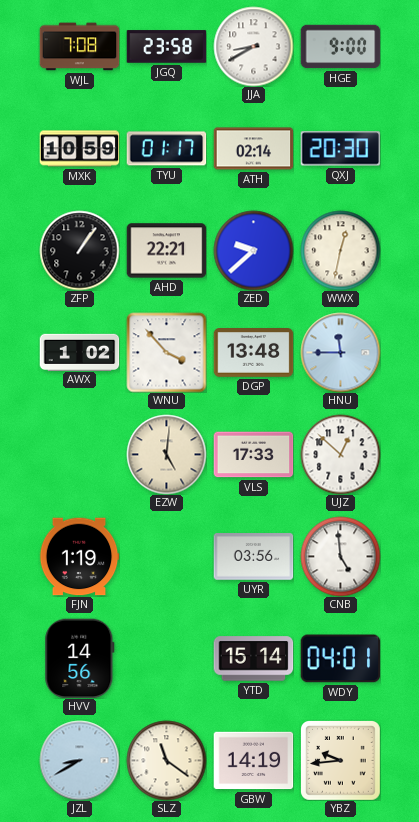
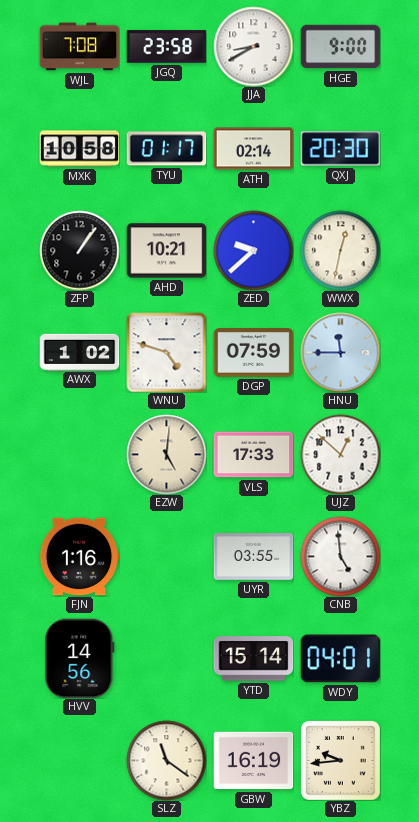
MXK: 10:59 -> 10:58 (79, 149)
AHD: 22:21 -> 10:21 (166, 251)
WNU: 3:53 -> 4:48 (166, 352)
DGP: 13:48 -> 07:59 (253, 353)
FJN: 1:19 -> 1:16 (79, 557)
UYR: 03:56 -> 03:55 (253, 557)
JZL: 8:40 -> none (79, 760)
GBW: 14:19 -> 16:19 (253, 761)
